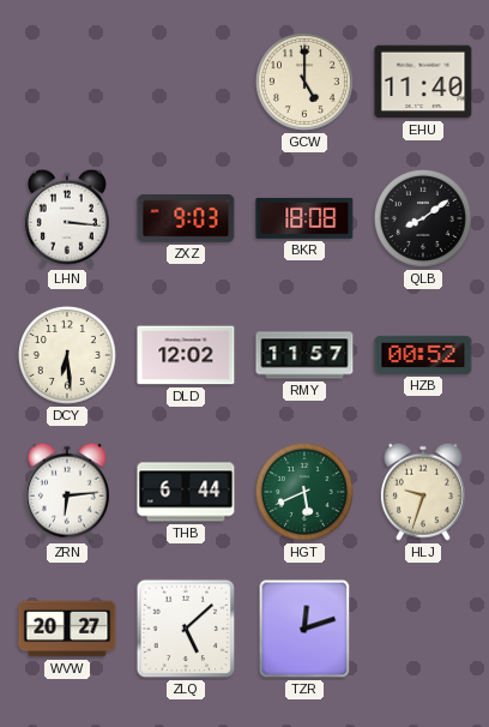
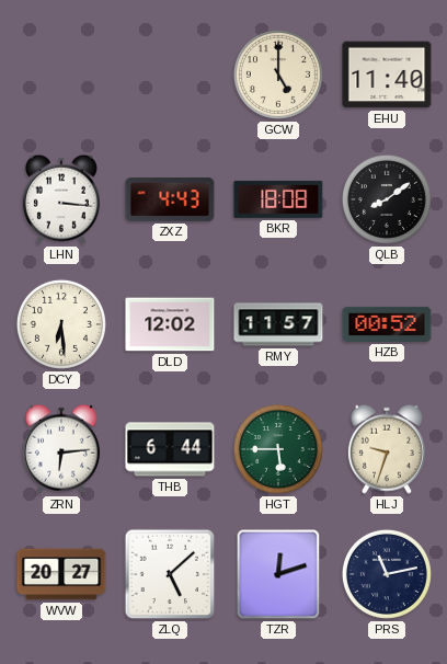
ZXZ: 9:03 -> 4:43 (170, 201)
HGT: 5:41 -> 5:45 (278, 449)
PRS: none -> 11:13 (387, 574)
